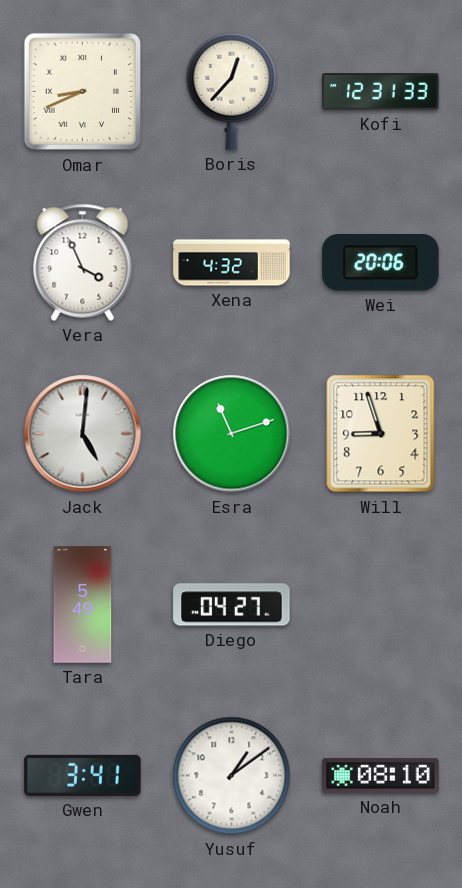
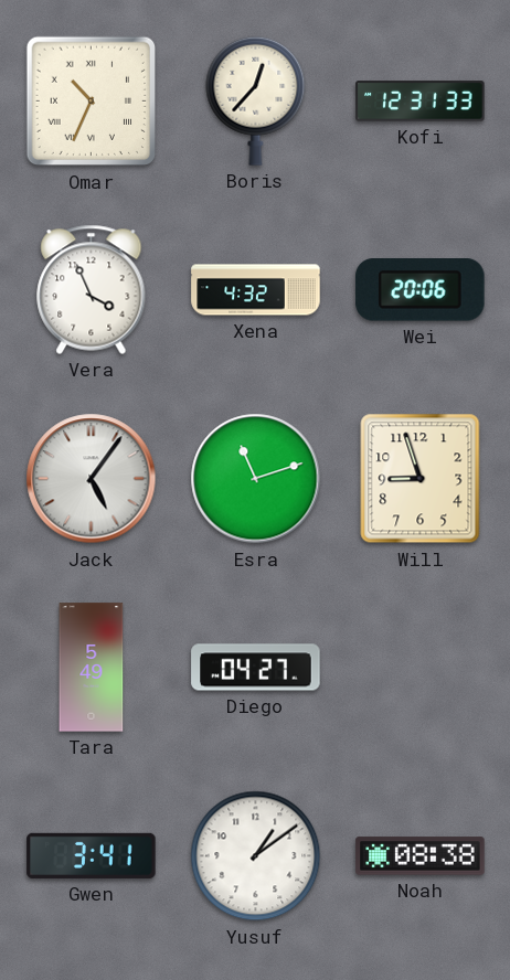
Omar: 8:41 -> 10:34 (92, 102)
Jack: 5:01 -> 5:06 (92, 479)
Noah: 08:10 -> 08:38 (421, 856)
